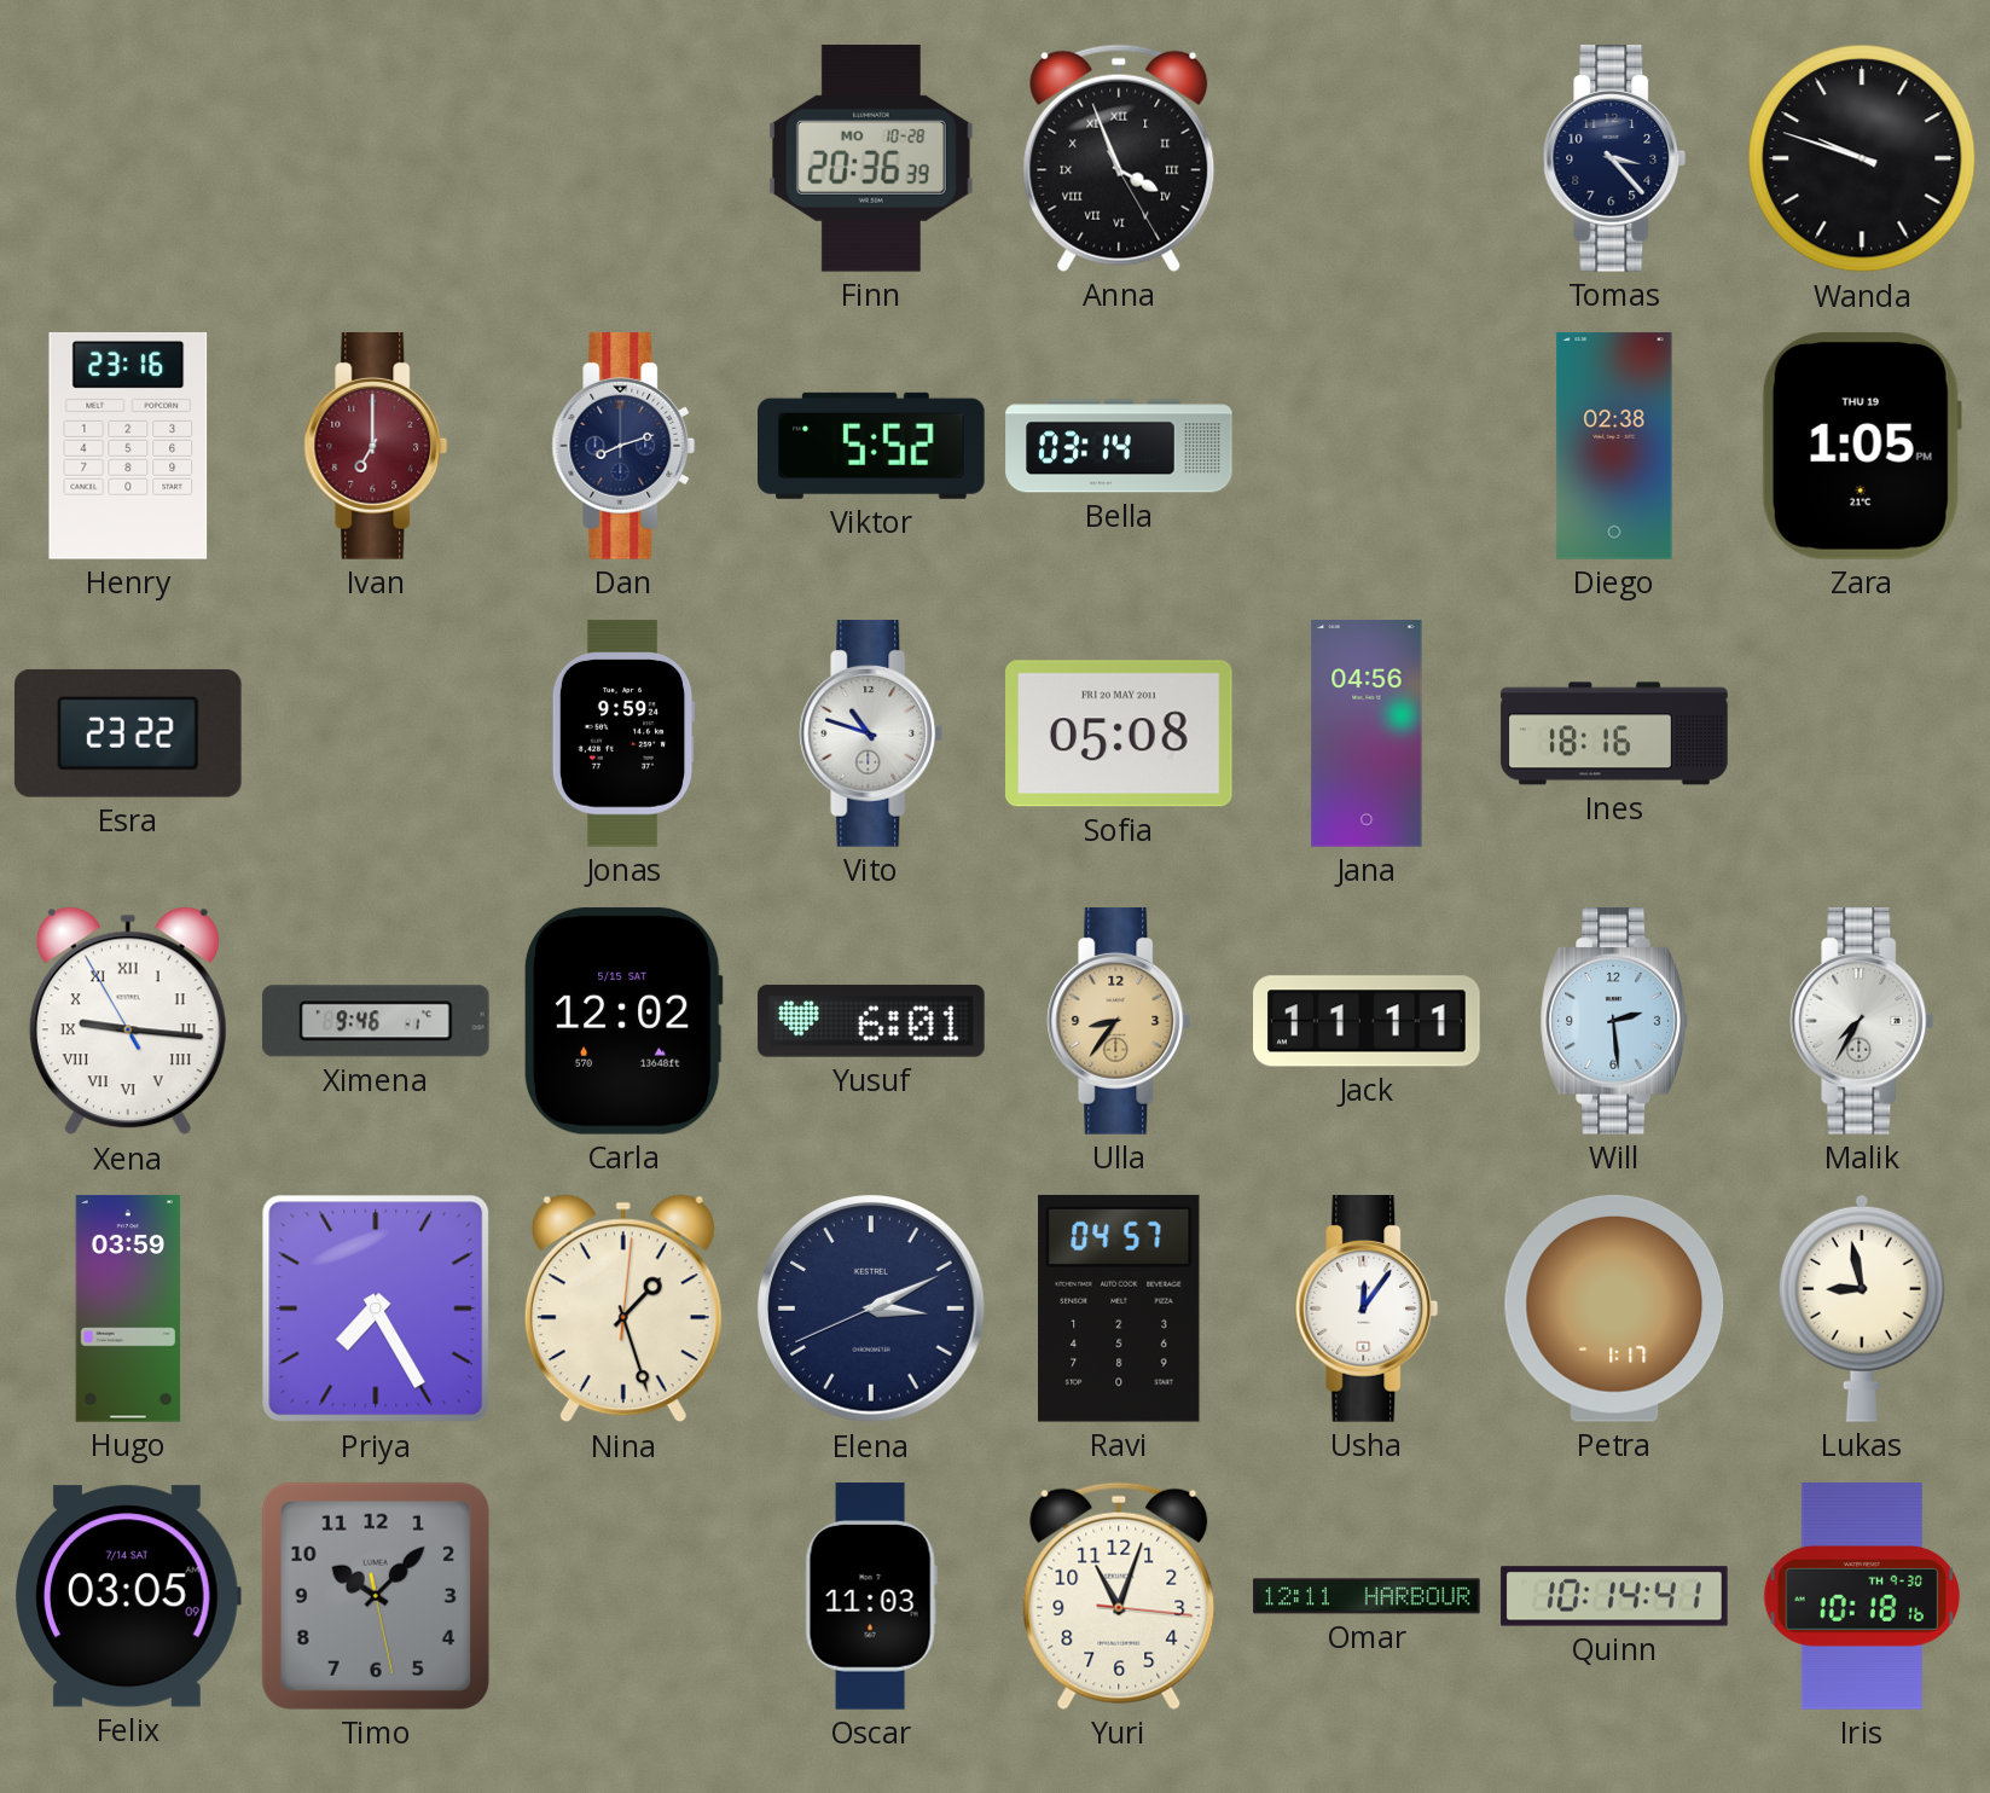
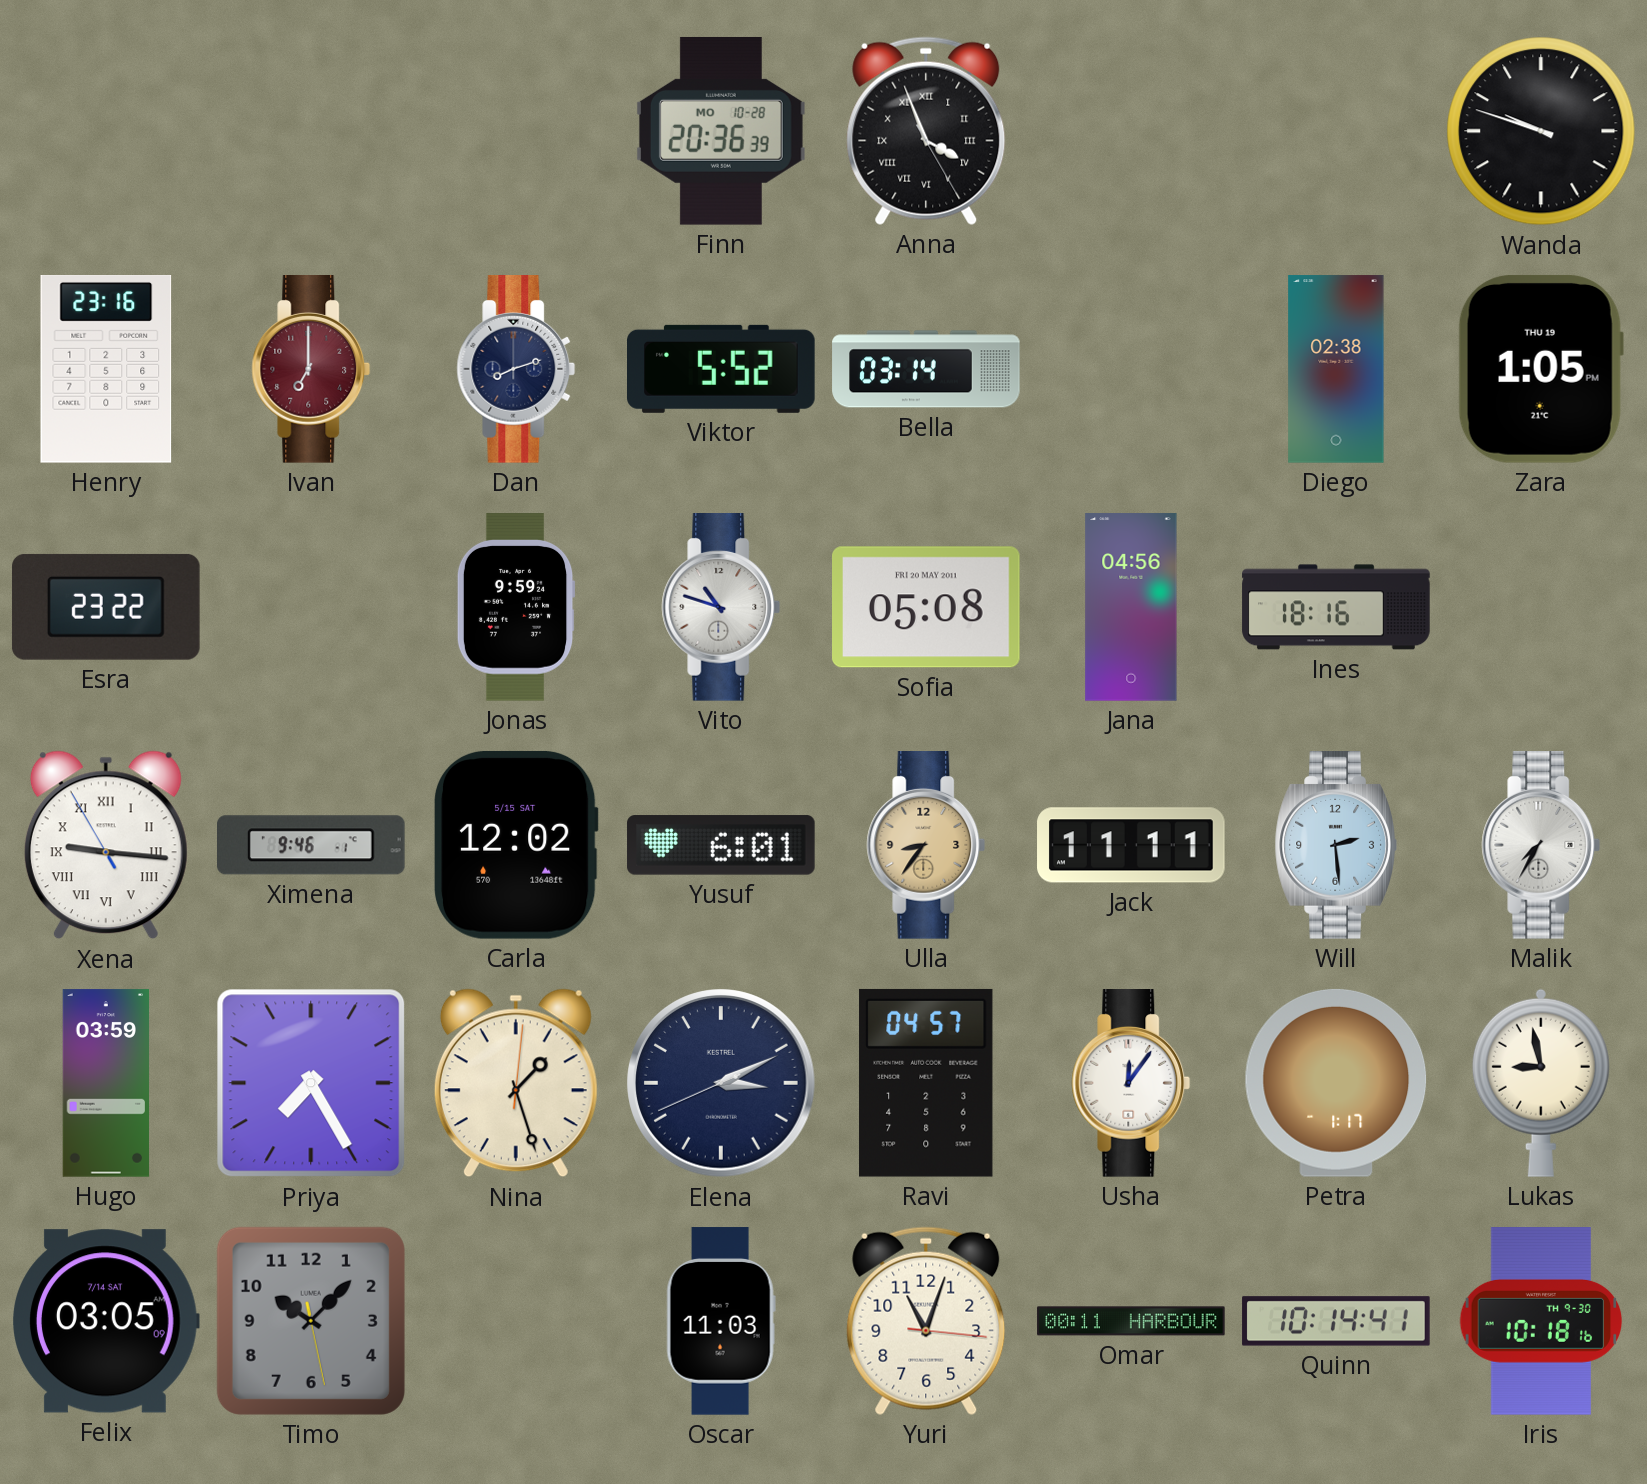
Tomas: 3:23 -> none (1614, 159)
Omar: 12:11 -> 00:11 (1131, 1321)
